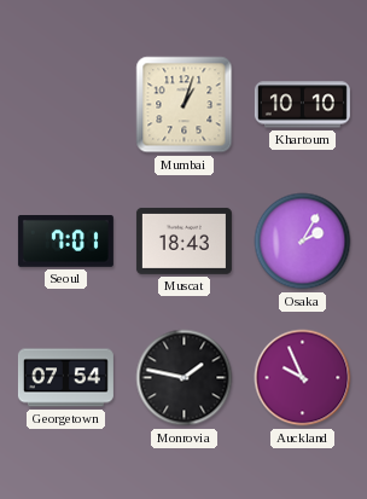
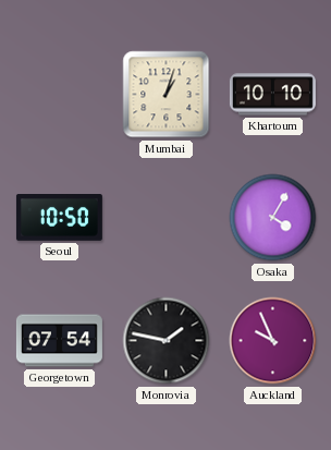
Seoul: 7:01 -> 10:50 (59, 218)
Muscat: 18:43 -> none (183, 240)
Osaka: 2:05 -> 4:05 (273, 218)
